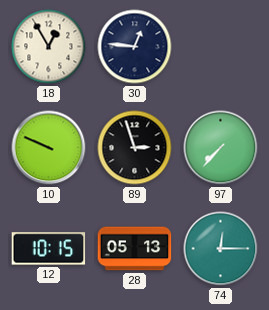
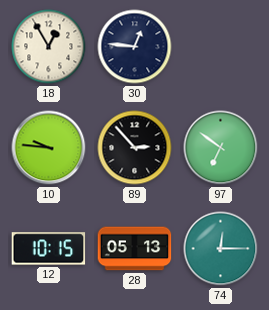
10: 9:49 -> 9:46 (49, 148)
89: 2:57 -> 2:53 (135, 148)
97: 7:37 -> 6:51 (221, 148)
